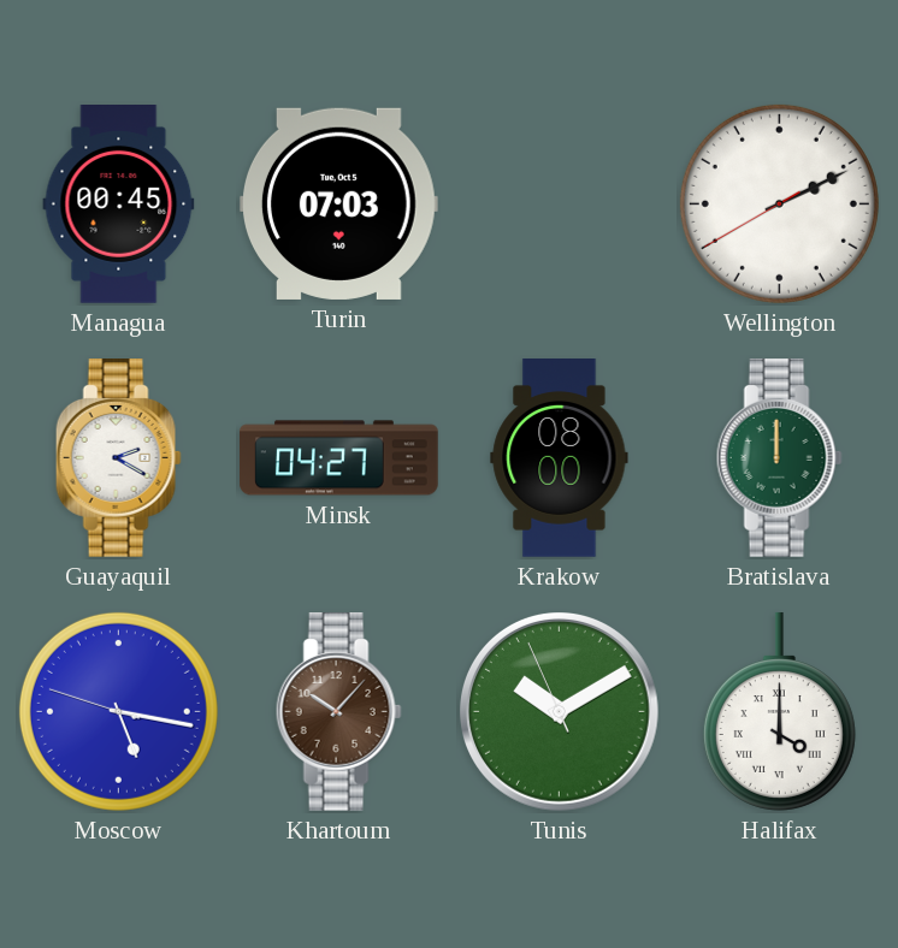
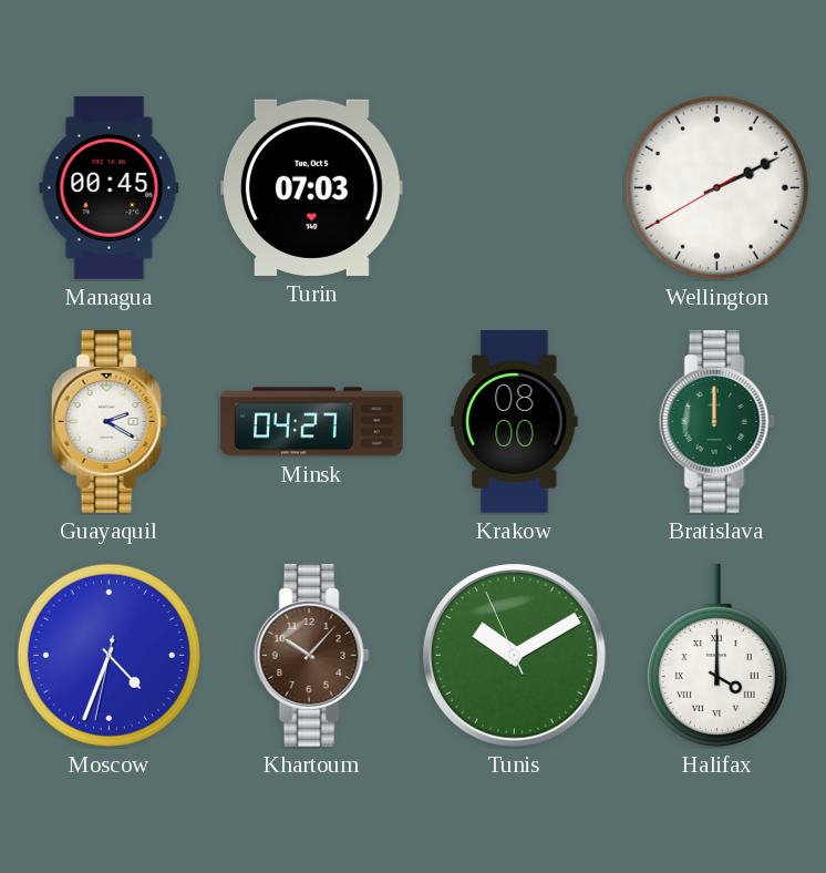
Moscow: 5:16 -> 4:33 (109, 655)
